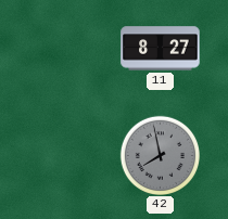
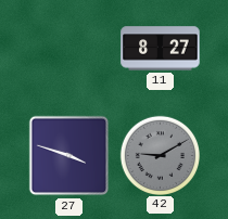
27: none -> 3:48 (69, 156)
42: 7:58 -> 9:10 (160, 155)
